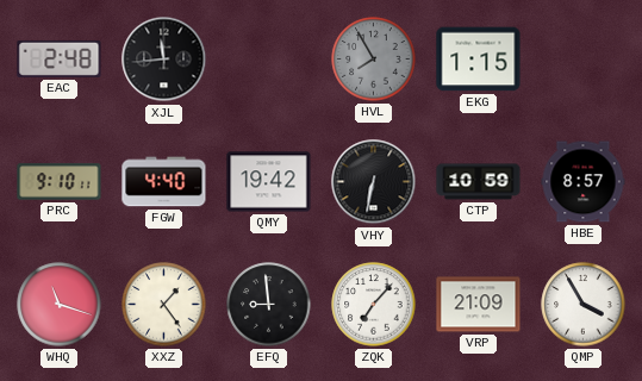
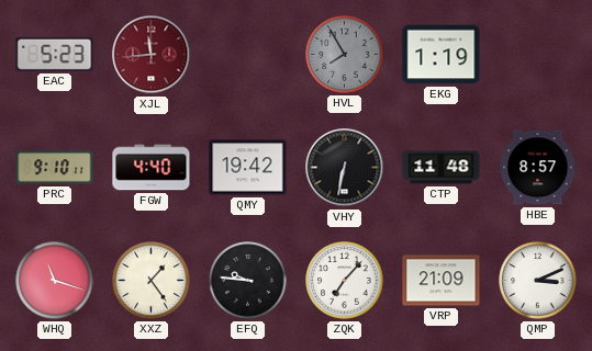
EAC: 2:48 -> 5:23 (55, 54)
XJL dial: black -> burgundy (152, 55)
EKG: 1:15 -> 1:19 (442, 55)
CTP: 10:59 -> 11:48 (442, 168)
EFQ: 8:59 -> 9:46 (248, 281)
QMP: 3:55 -> 3:11 (538, 281)
